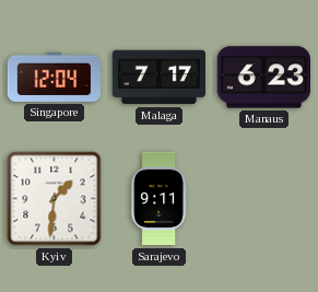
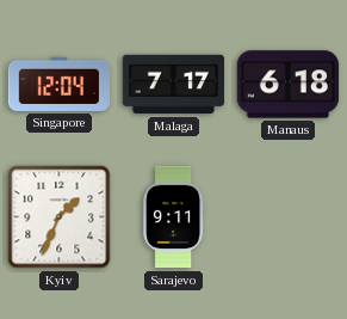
Manaus: 6:23 -> 6:18 (287, 85)
Kyiv: 1:31 -> 1:34 (60, 217)
